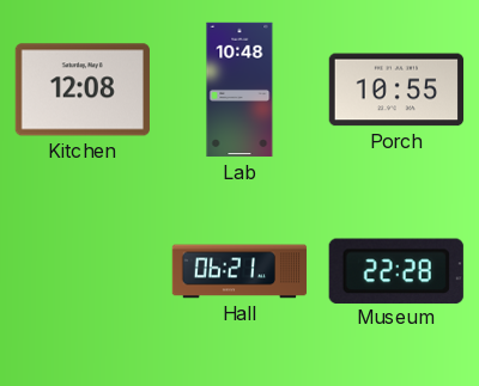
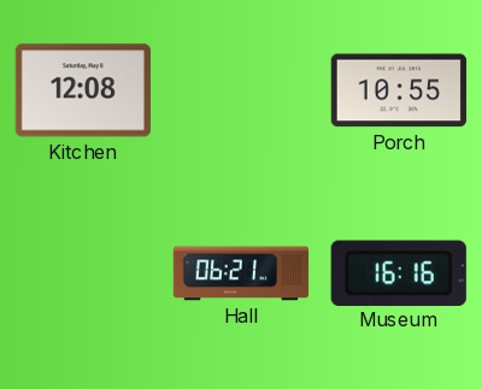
Lab: 10:48 -> none (239, 90)
Museum: 22:28 -> 16:16 (399, 272)
